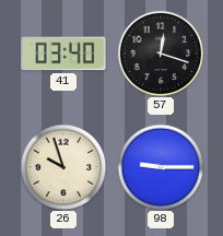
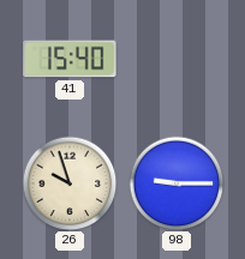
41: 03:40 -> 15:40 (70, 59)
57: 12:18 -> none (161, 54)
